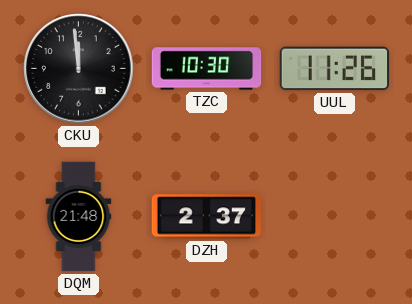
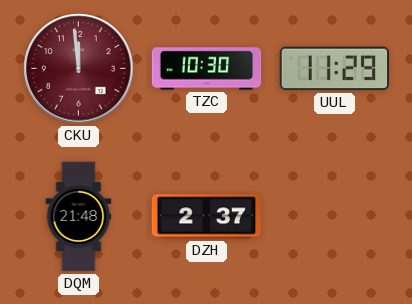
CKU dial: black -> burgundy (79, 69)
UUL: 11:26 -> 11:29 (335, 69)
